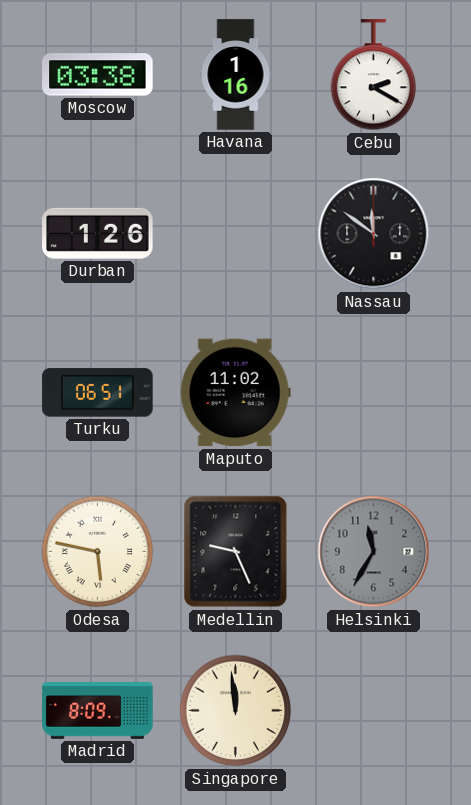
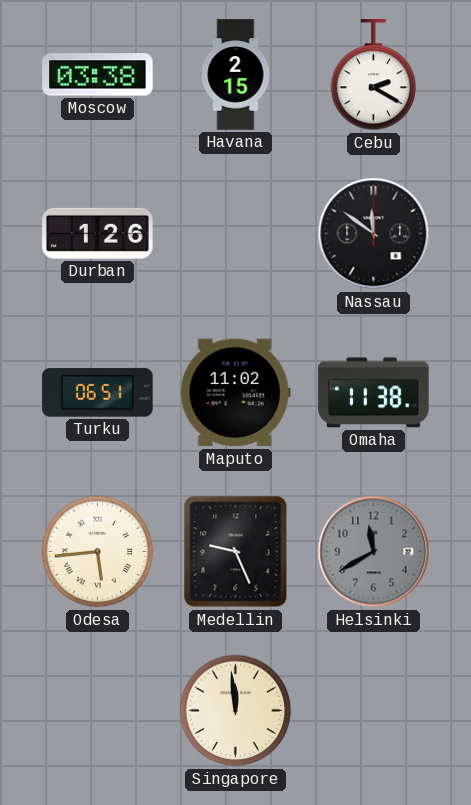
Havana: 1:16 -> 2:15 (236, 75)
Omaha: none -> 11:38 (374, 393)
Odesa: 5:47 -> 5:44 (98, 552)
Helsinki: 11:35 -> 11:40 (374, 552)
Madrid: 8:09 -> none (98, 711)
